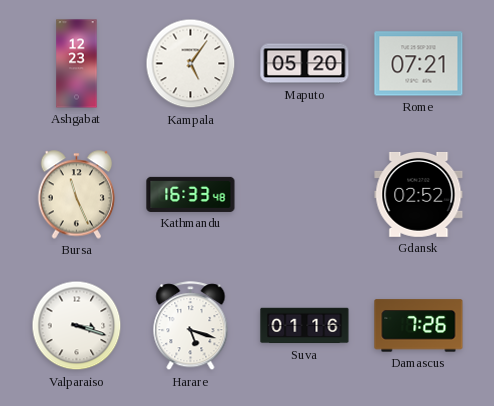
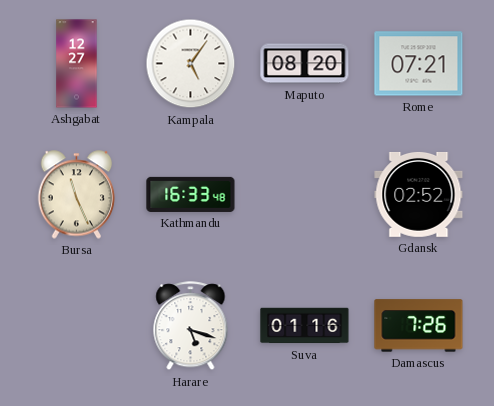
Ashgabat: 12:23 -> 12:27 (77, 64)
Maputo: 05:20 -> 08:20 (305, 64)
Valparaiso: 3:18 -> none (77, 326)
